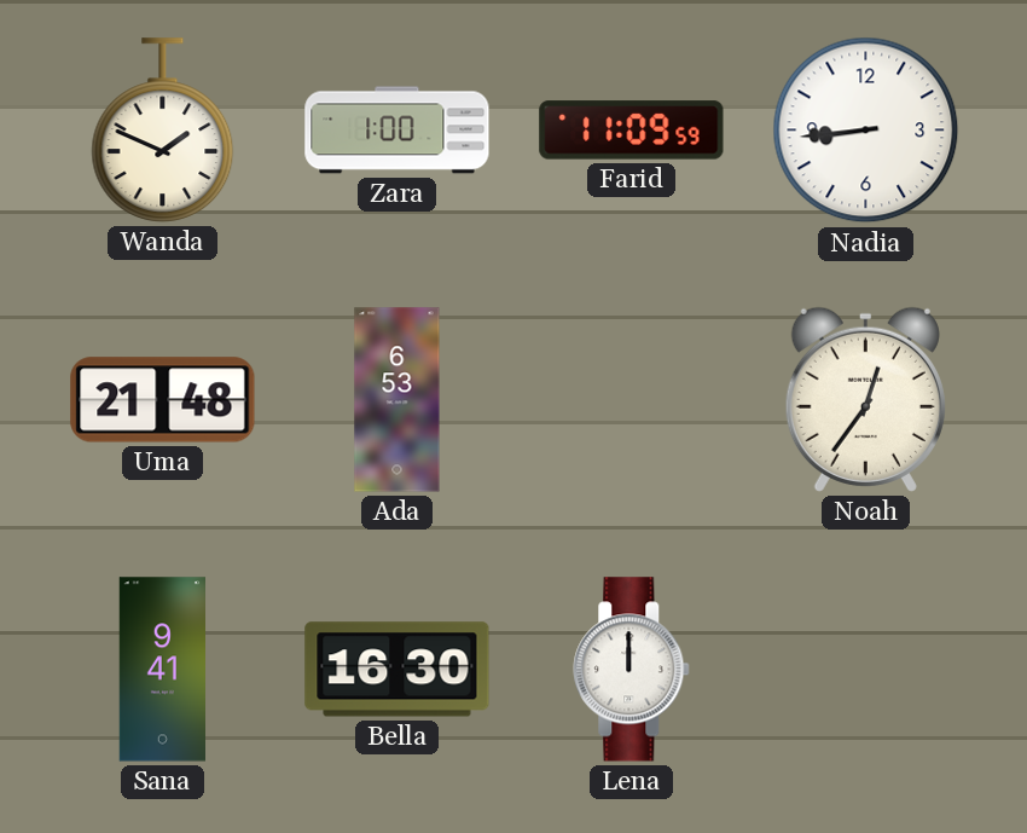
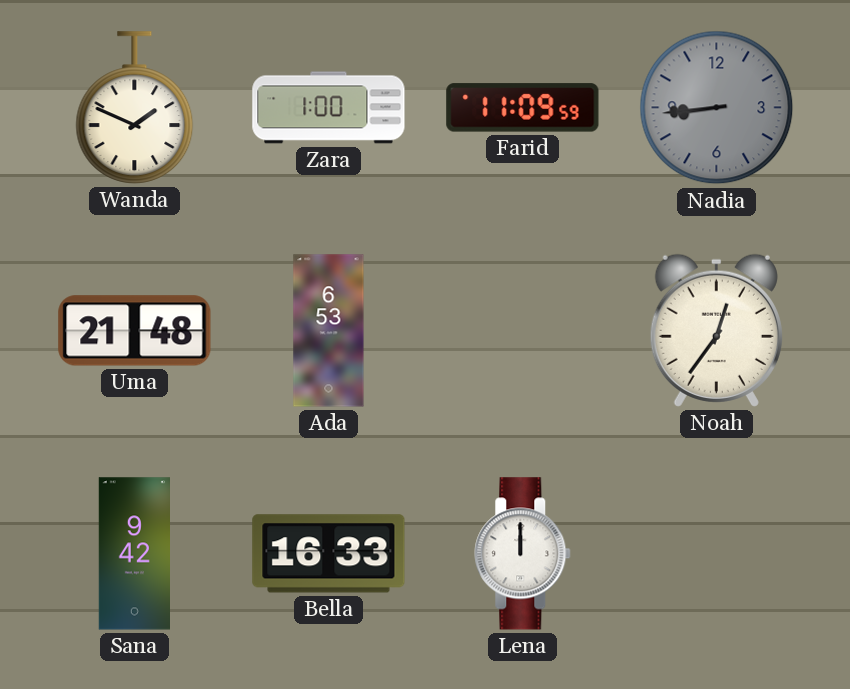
Nadia dial: white -> grey (717, 108)
Sana: 9:41 -> 9:42 (134, 554)
Bella: 16:30 -> 16:33 (329, 554)
